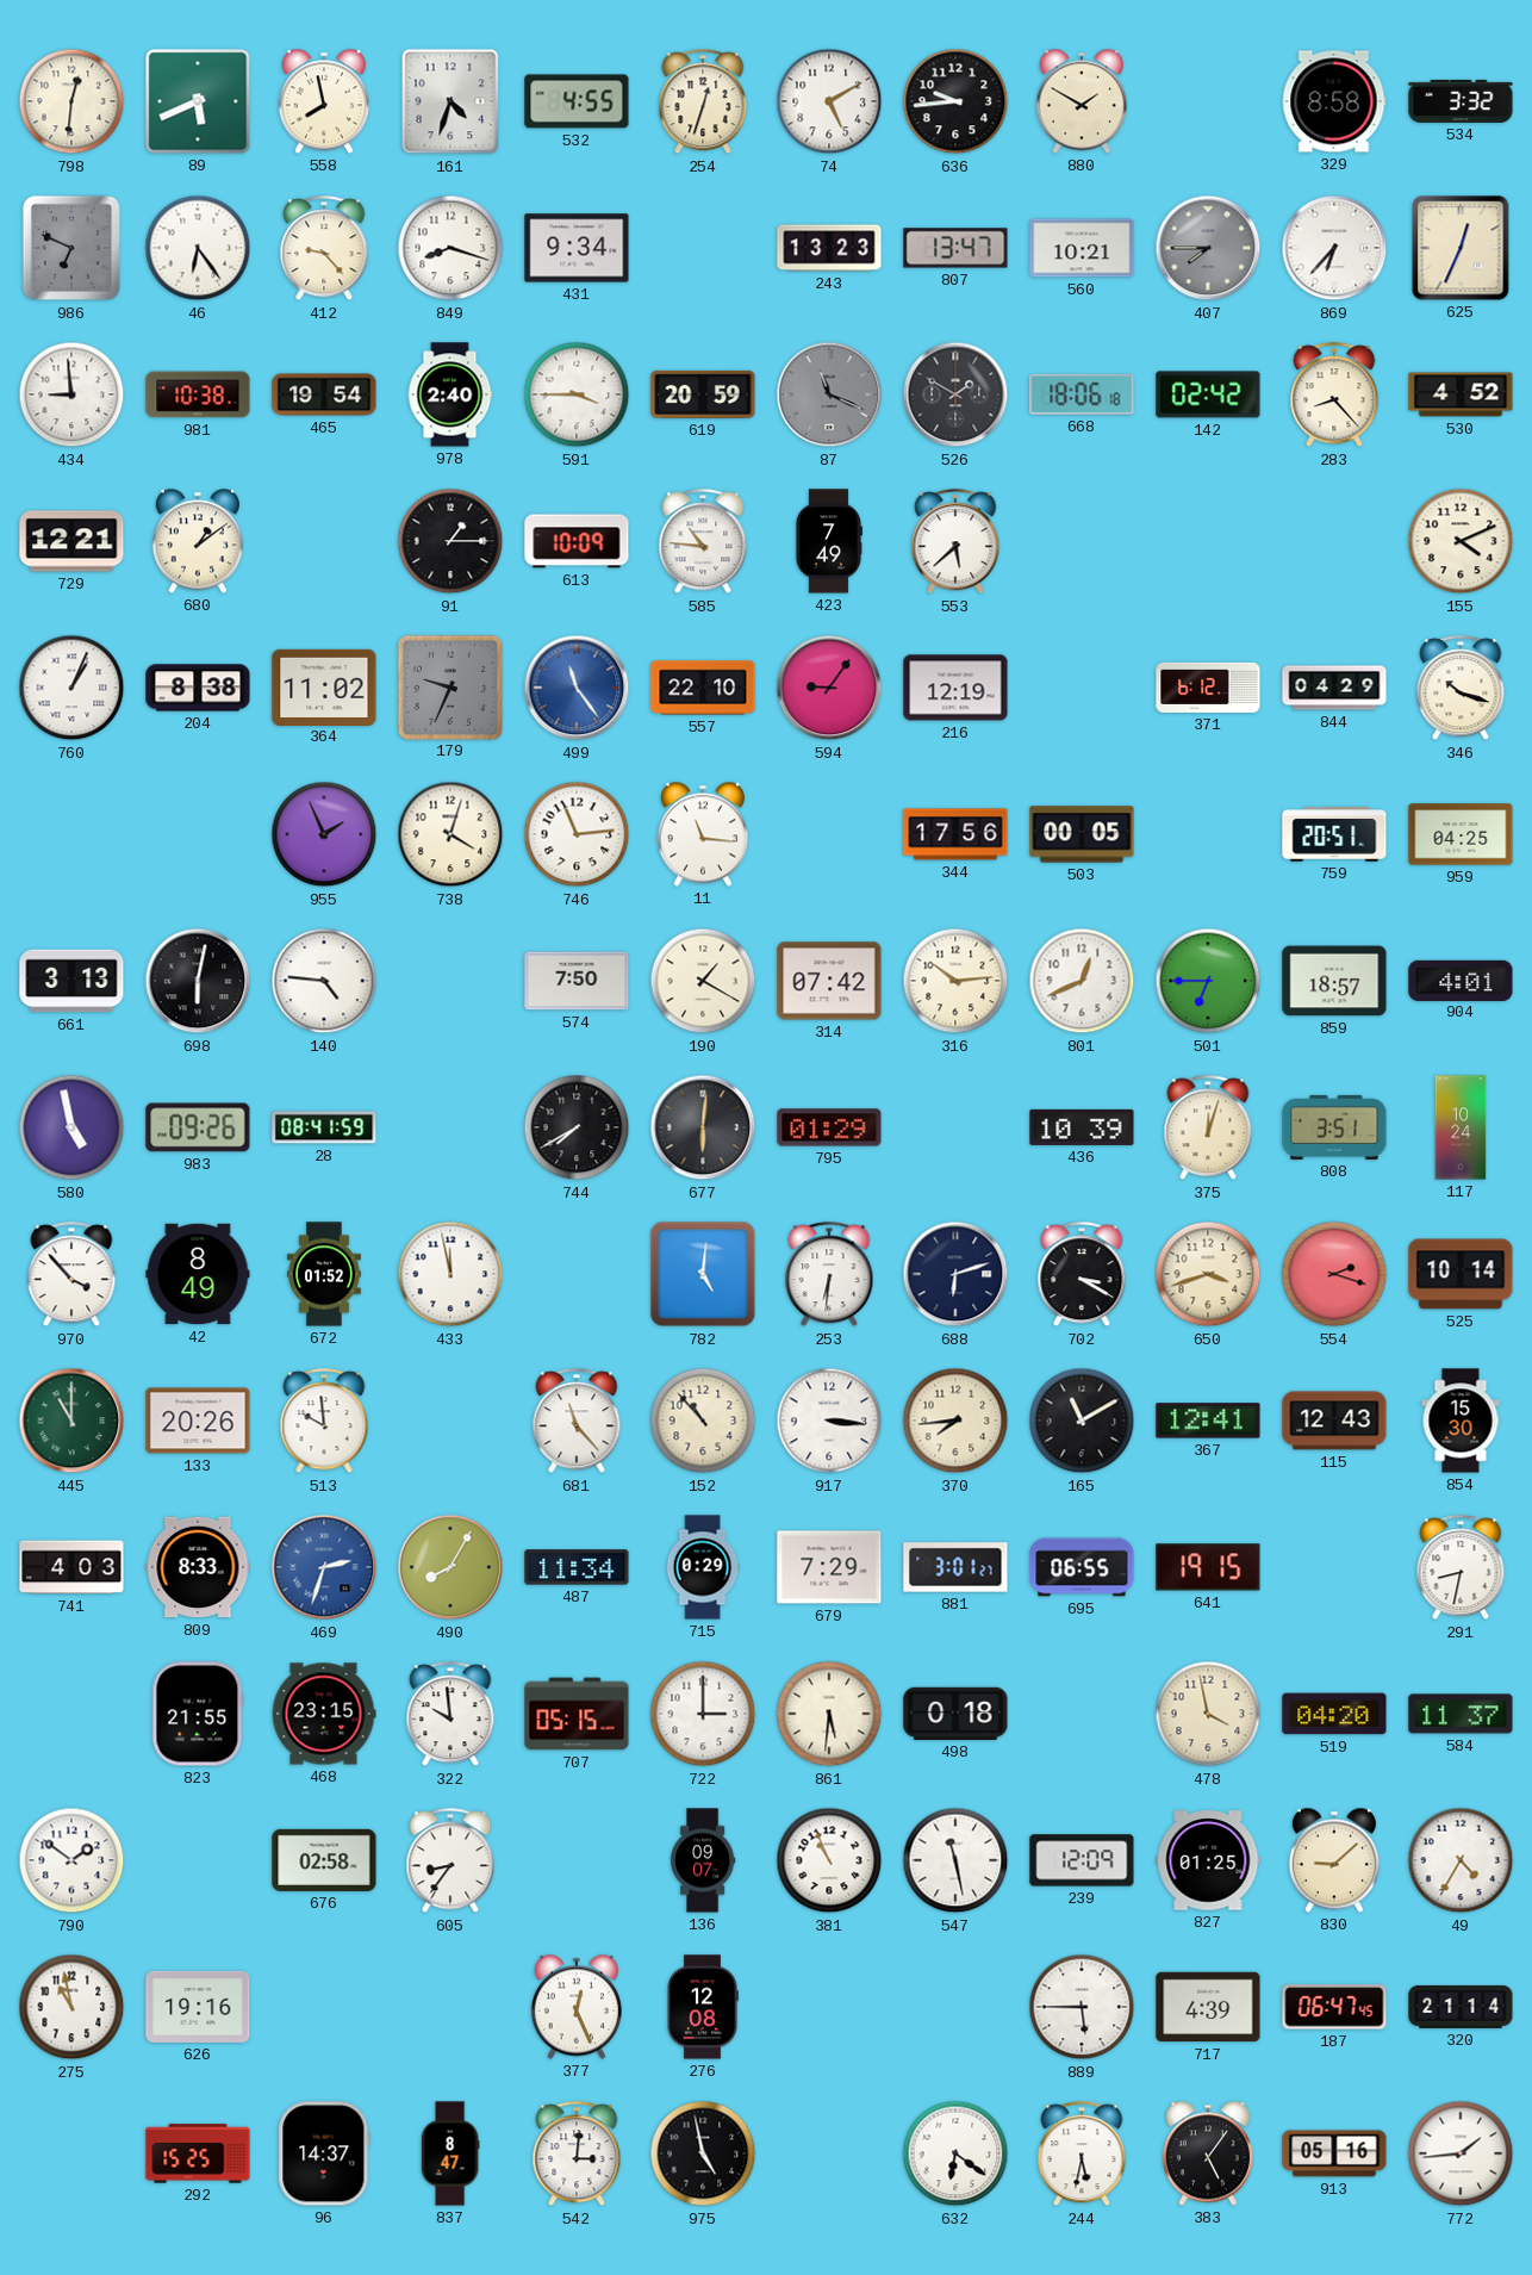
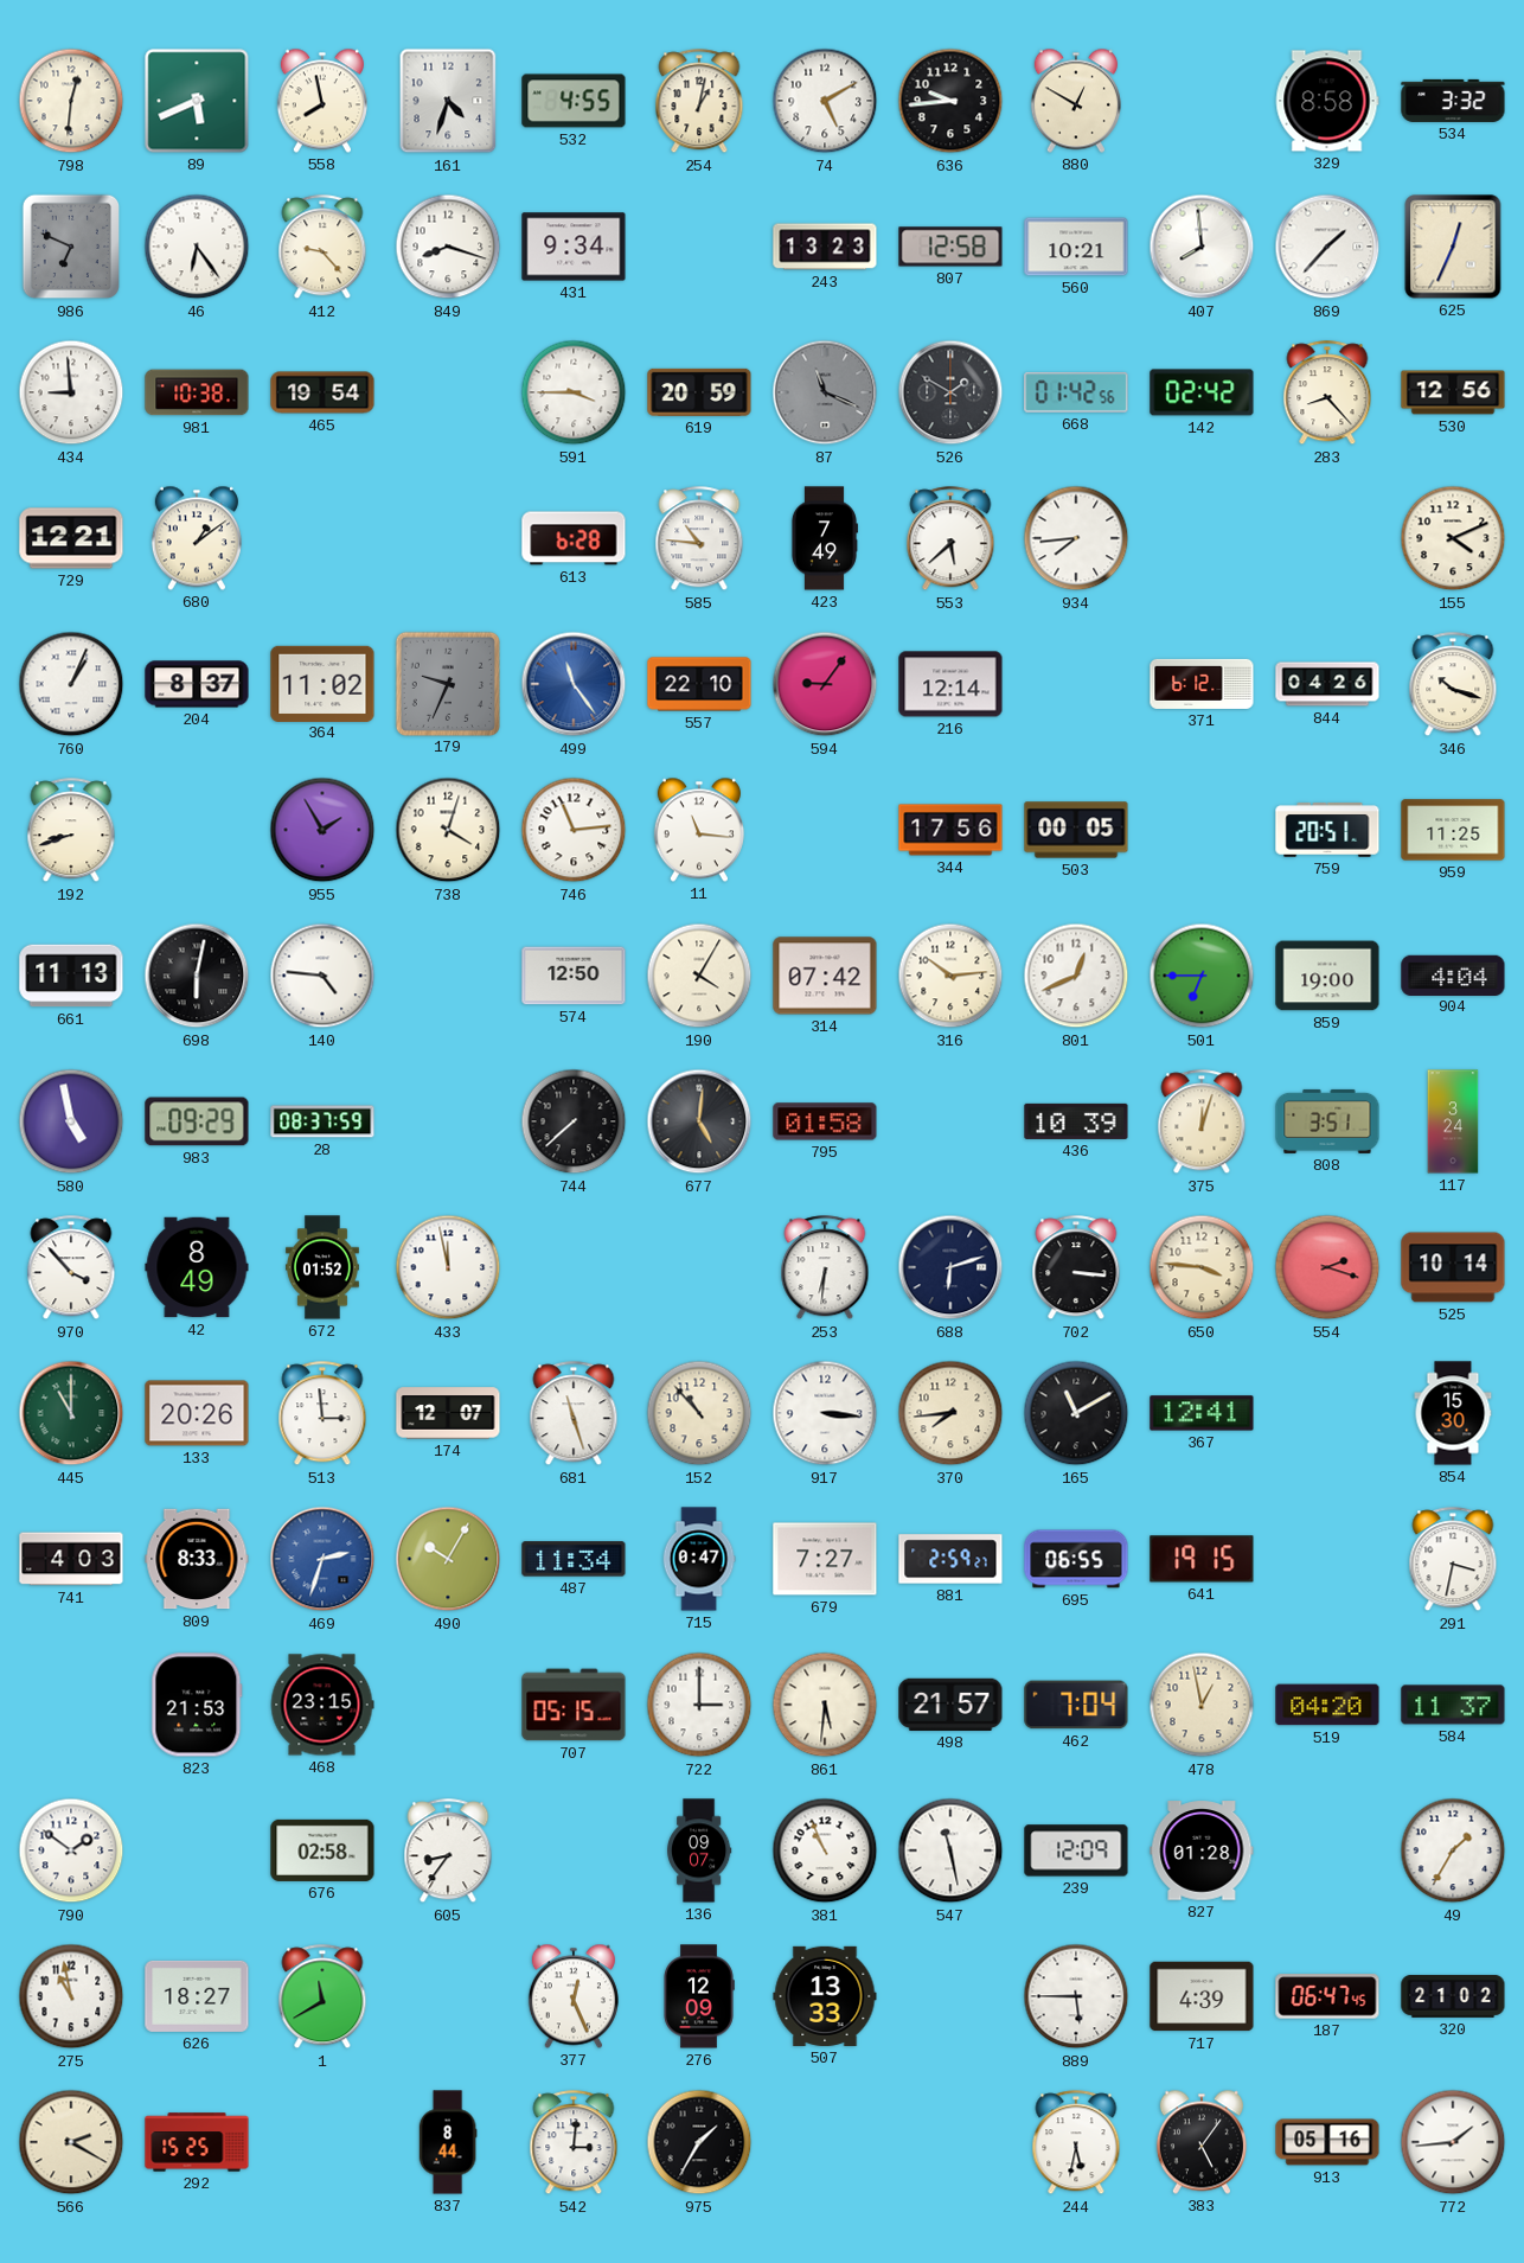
254: 12:33 -> 1:02 (699, 102)
880: 1:50 -> 12:50 (1076, 101)
807: 13:47 -> 12:58 (950, 247)
407: 7:45 -> 7:59 (1202, 247)
407 dial: grey -> white (1202, 247)
869: 6:37 -> 1:37 (1327, 247)
978: 2:40 -> none (450, 394)
668: 18:06 -> 01:42 (1076, 392)
530: 4:52 -> 12:56 (1453, 392)
91: 1:15 -> none (450, 541)
613: 10:09 -> 6:28 (574, 538)
934: none -> 7:44 (1076, 538)
204: 8:38 -> 8:37 (197, 684)
216: 12:19 -> 12:14 (950, 684)
844: 04:29 -> 04:26 (1327, 684)
192: none -> 8:42 (71, 831)
955: 1:56 -> 1:55 (322, 830)
959: 04:25 -> 11:25 (1453, 830)
661: 3:13 -> 11:13 (71, 976)
574: 7:50 -> 12:50 (574, 976)
190: 1:20 -> 4:05 (699, 976)
859: 18:57 -> 19:00 (1327, 976)
904: 4:01 -> 4:04 (1453, 974)
983: 09:26 -> 09:29 (197, 1121)
28: 08:41 -> 08:37 (322, 1121)
744: 7:40 -> 7:38 (574, 1121)
677: 6:01 -> 5:01 (699, 1121)
795: 01:29 -> 01:58 (825, 1121)
117: 10:24 -> 3:24 (1453, 1121)
782: 5:01 -> none (703, 1274)
702: 3:20 -> 3:16 (1076, 1268)
650: 3:42 -> 3:46 (1202, 1267)
513: 9:59 -> 2:59 (322, 1414)
174: none -> 12:07 (448, 1413)
681: 11:23 -> 11:27 (574, 1414)
115: 12:43 -> none (1334, 1421)
490: 8:05 -> 10:05 (448, 1559)
715: 0:29 -> 0:47 (699, 1559)
679: 7:29 -> 7:27 (825, 1559)
881: 3:01 -> 2:59 (950, 1559)
291: 8:32 -> 3:32 (1453, 1560)
823: 21:55 -> 21:53 (197, 1705)
322: 9:59 -> none (450, 1715)
498: 0:18 -> 21:57 (950, 1705)
462: none -> 7:04 (1076, 1705)
478: 3:58 -> 12:58 (1202, 1705)
827: 01:25 -> 01:28 (1202, 1850)
830: 9:08 -> none (1334, 1860)
49: 4:35 -> 1:35 (1453, 1850)
626: 19:16 -> 18:27 (197, 1996)
1: none -> 11:40 (322, 1997)
276: 12:08 -> 12:09 (699, 1996)
507: none -> 13:33 (825, 1996)
320: 21:14 -> 21:02 (1453, 1996)
566: none -> 2:20 (71, 2142)
96: 14:37 -> none (324, 2153)
837: 8:47 -> 8:44 (448, 2142)
975: 4:58 -> 1:35 (699, 2142)
632: 6:21 -> none (955, 2153)
